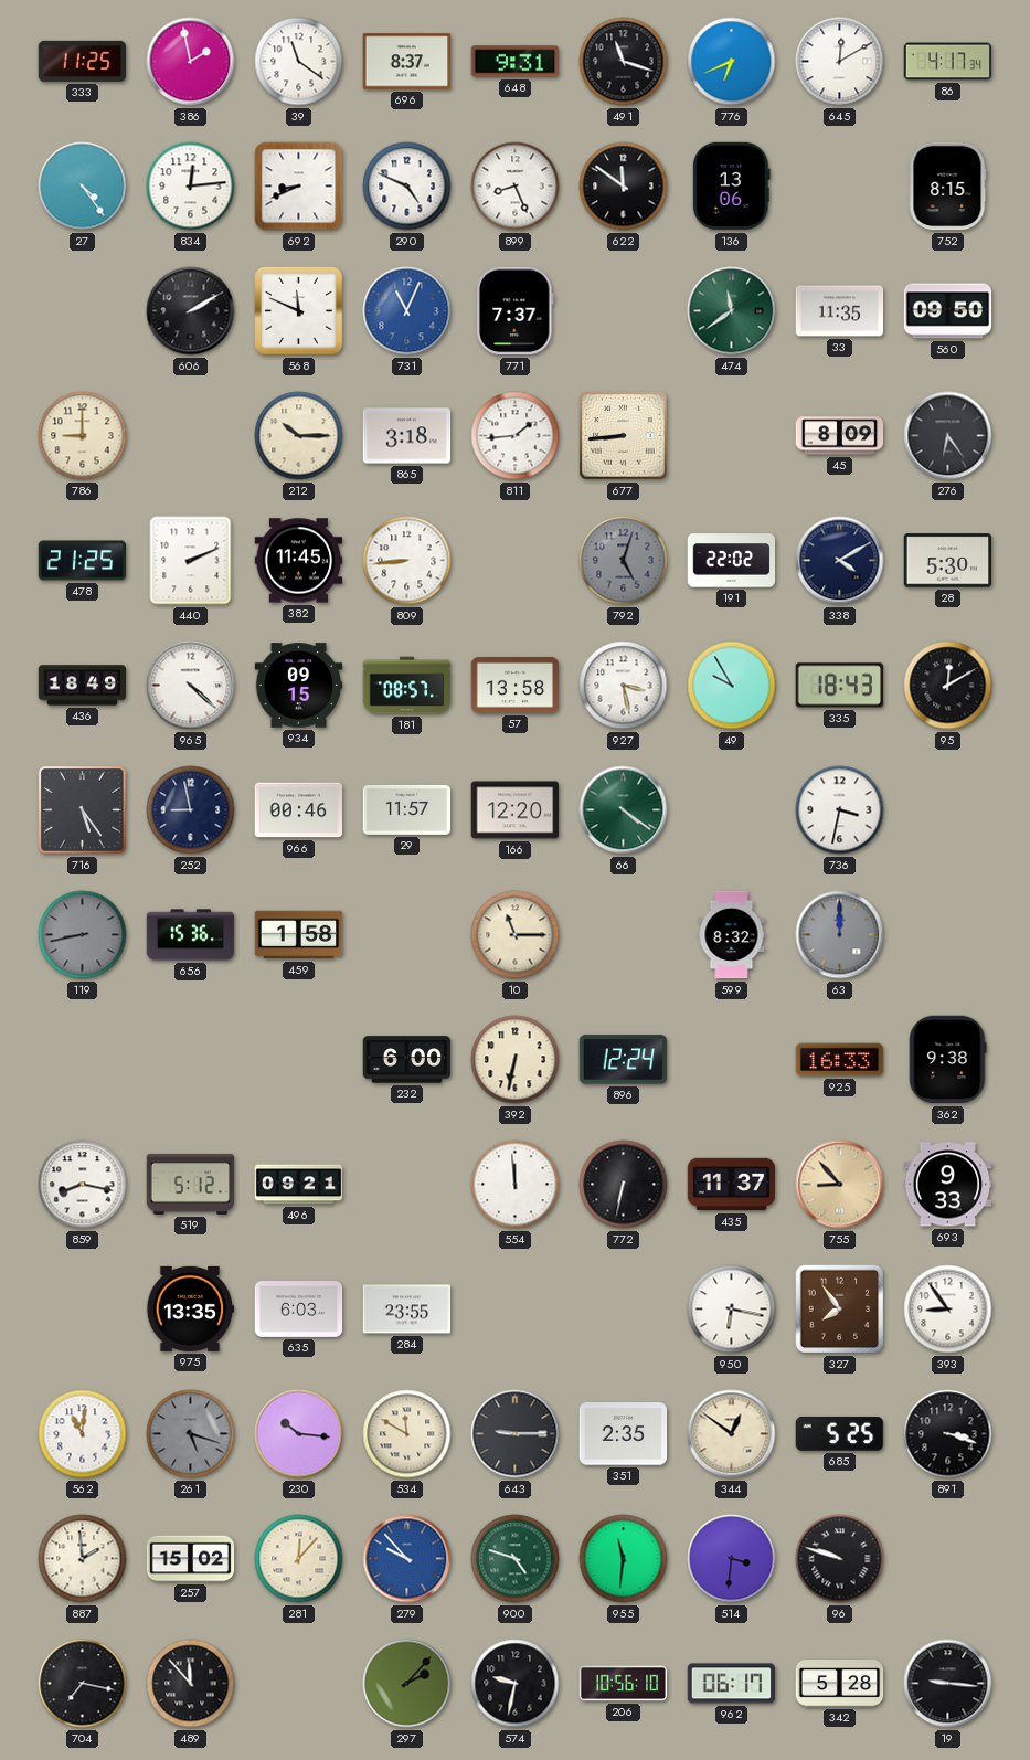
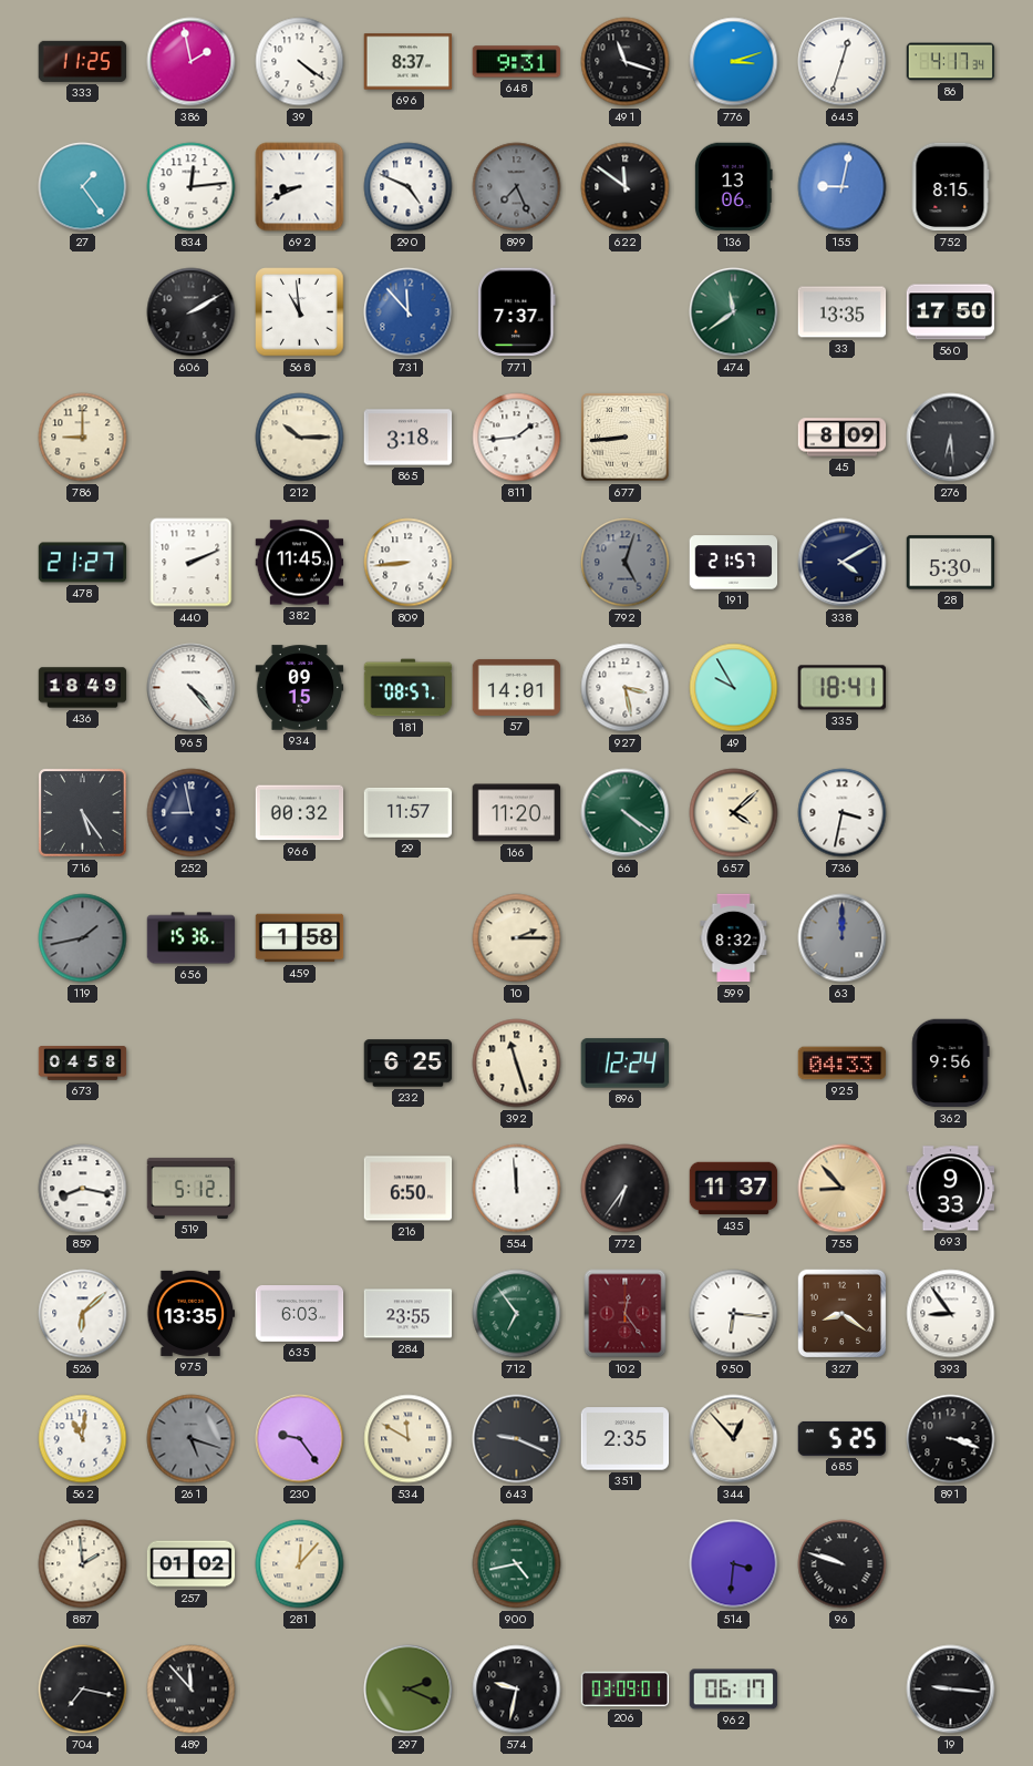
39: 11:21 -> 4:21 (300, 62)
776: 6:41 -> 3:12 (734, 62)
645: 12:10 -> 12:33 (843, 62)
27: 4:24 -> 1:24 (83, 187)
899: 8:26 -> 7:26 (517, 187)
899 dial: white -> grey (517, 187)
155: none -> 9:02 (843, 187)
568: 11:49 -> 10:59 (300, 312)
731: 11:04 -> 11:53 (409, 312)
33: 11:35 -> 13:35 (843, 312)
560: 09:50 -> 17:50 (951, 312)
276: 6:24 -> 6:29 (951, 438)
478: 21:25 -> 21:27 (83, 563)
191: 22:02 -> 21:57 (734, 563)
965: 4:22 -> 4:23 (192, 688)
57: 13:58 -> 14:01 (517, 687)
335: 18:43 -> 18:41 (843, 688)
95: 12:10 -> none (948, 686)
966: 00:46 -> 00:32 (300, 813)
166: 12:20 -> 11:20 (517, 813)
657: none -> 4:08 (734, 813)
119: 8:43 -> 1:43 (83, 938)
10: 11:15 -> 2:15 (517, 938)
673: none -> 04:58 (83, 1064)
232: 6:00 -> 6:25 (409, 1064)
392: 6:32 -> 11:27 (517, 1064)
925: 16:33 -> 04:33 (843, 1064)
362: 9:38 -> 9:56 (951, 1064)
496: 09:21 -> none (299, 1185)
216: none -> 6:50 (409, 1189)
772: 6:32 -> 6:36 (626, 1189)
526: none -> 6:08 (83, 1314)
712: none -> 6:54 (517, 1314)
102: none -> 12:24 (626, 1314)
950: 6:17 -> 6:16 (734, 1314)
327: 7:54 -> 8:21 (843, 1314)
230: 10:16 -> 9:24 (300, 1439)
643: 9:15 -> 9:19 (517, 1439)
344: 12:51 -> 12:53 (734, 1439)
257: 15:02 -> 01:02 (192, 1564)
279: 9:53 -> none (407, 1559)
900: 4:48 -> 4:43 (517, 1564)
955: 11:31 -> none (624, 1559)
297: 2:07 -> 2:19 (409, 1690)
206: 10:56 -> 03:09 (626, 1690)
342: 5:28 -> none (840, 1684)
